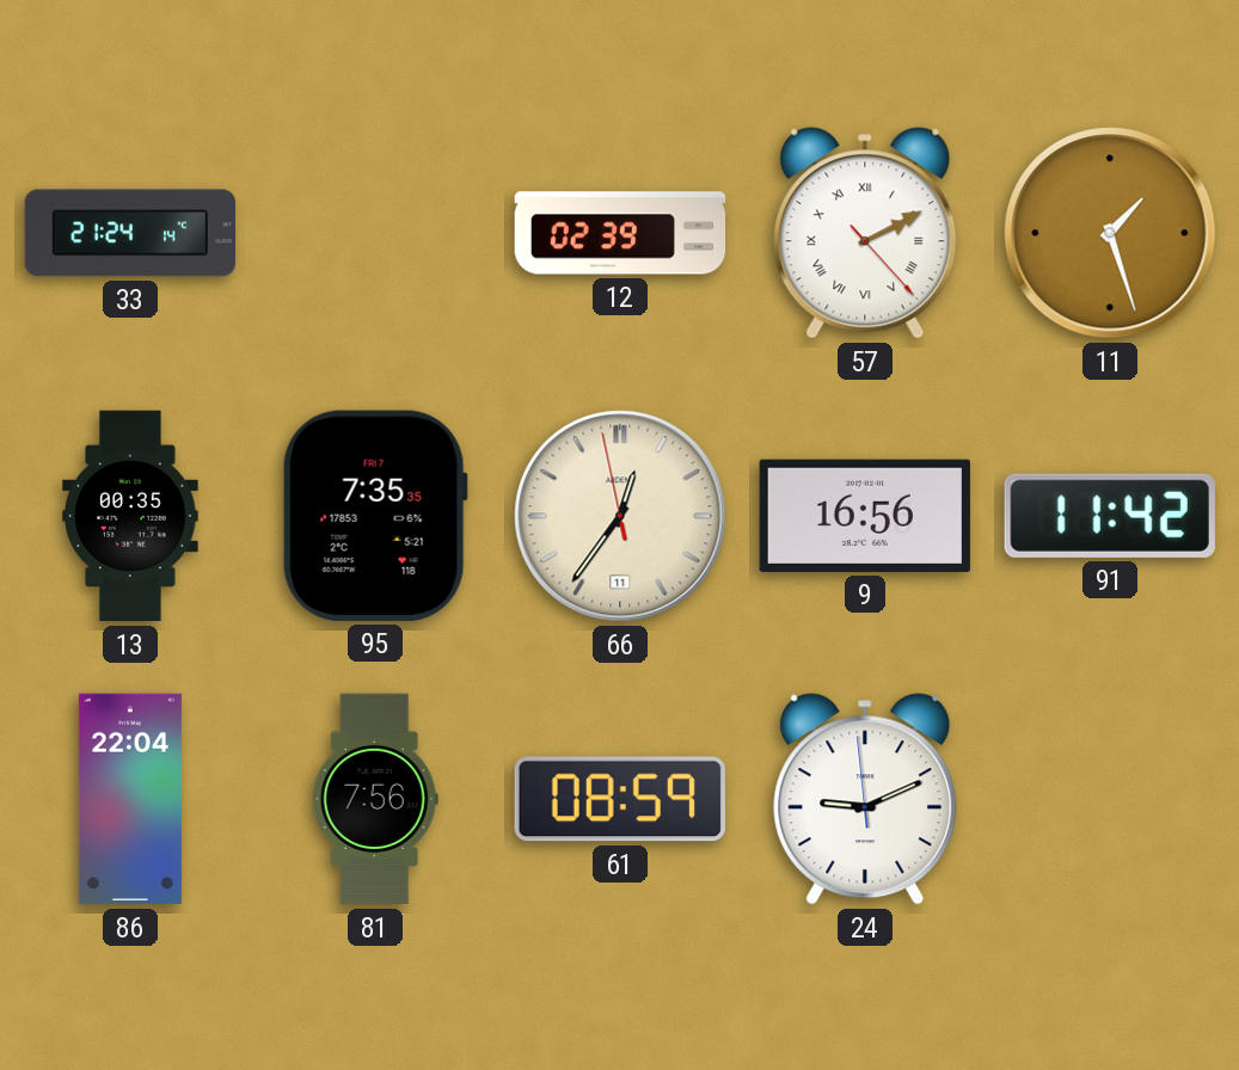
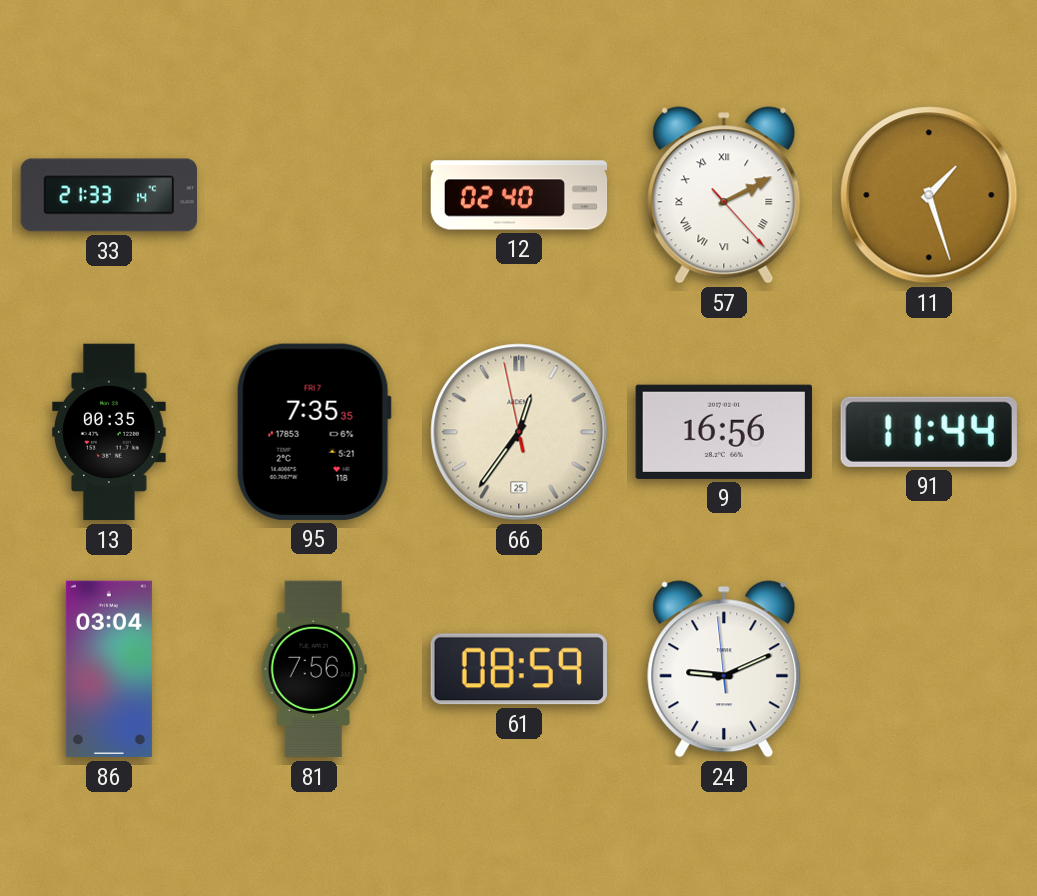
33: 21:24 -> 21:33 (108, 195)
12: 02:39 -> 02:40 (519, 195)
66 date: 11 -> 25 (519, 432)
91: 11:42 -> 11:44 (929, 432)
86: 22:04 -> 03:04 (109, 669)
